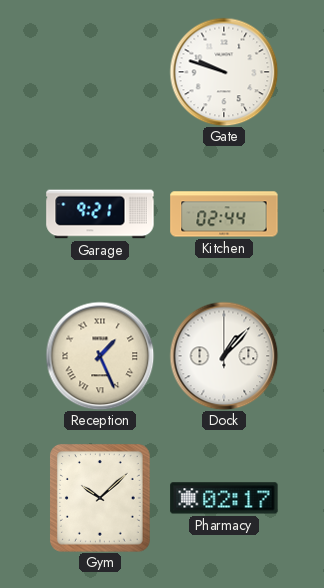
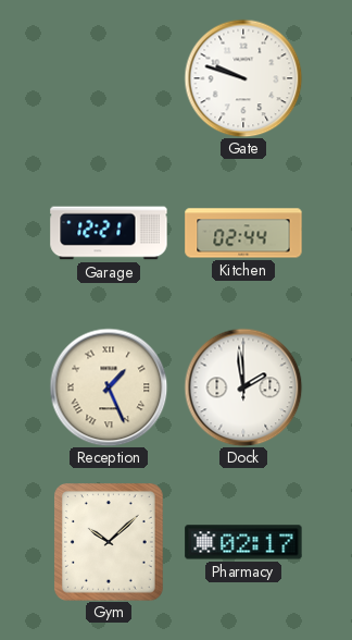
Garage: 9:21 -> 12:21 (109, 233)
Dock: 1:07 -> 1:59 (243, 387)
